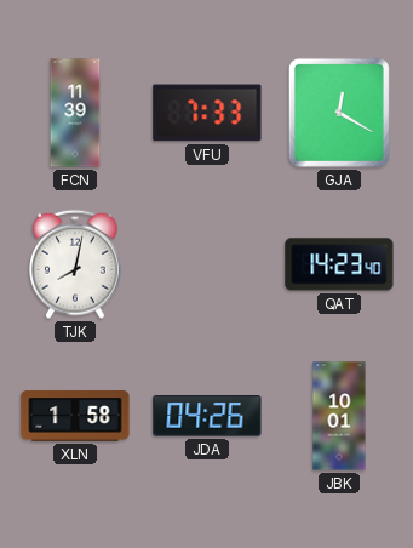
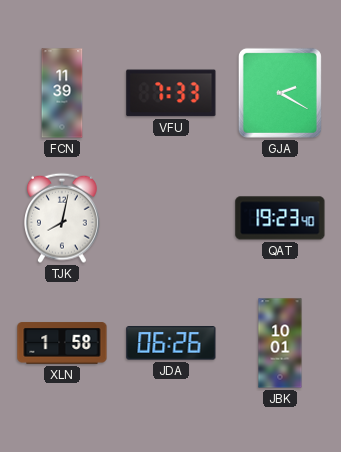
GJA: 12:20 -> 2:20 (280, 93)
QAT: 14:23 -> 19:23 (280, 218)
JDA: 04:26 -> 06:26 (171, 343)
